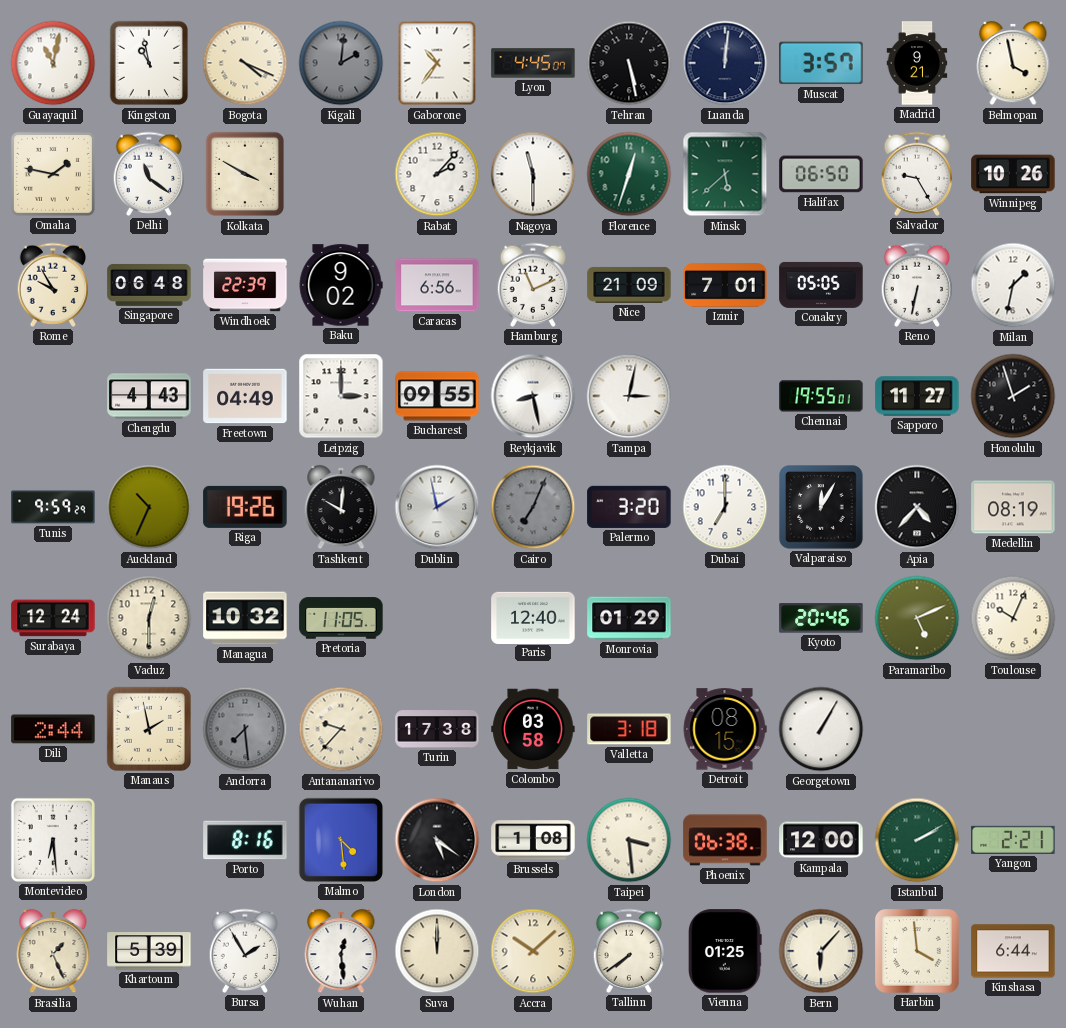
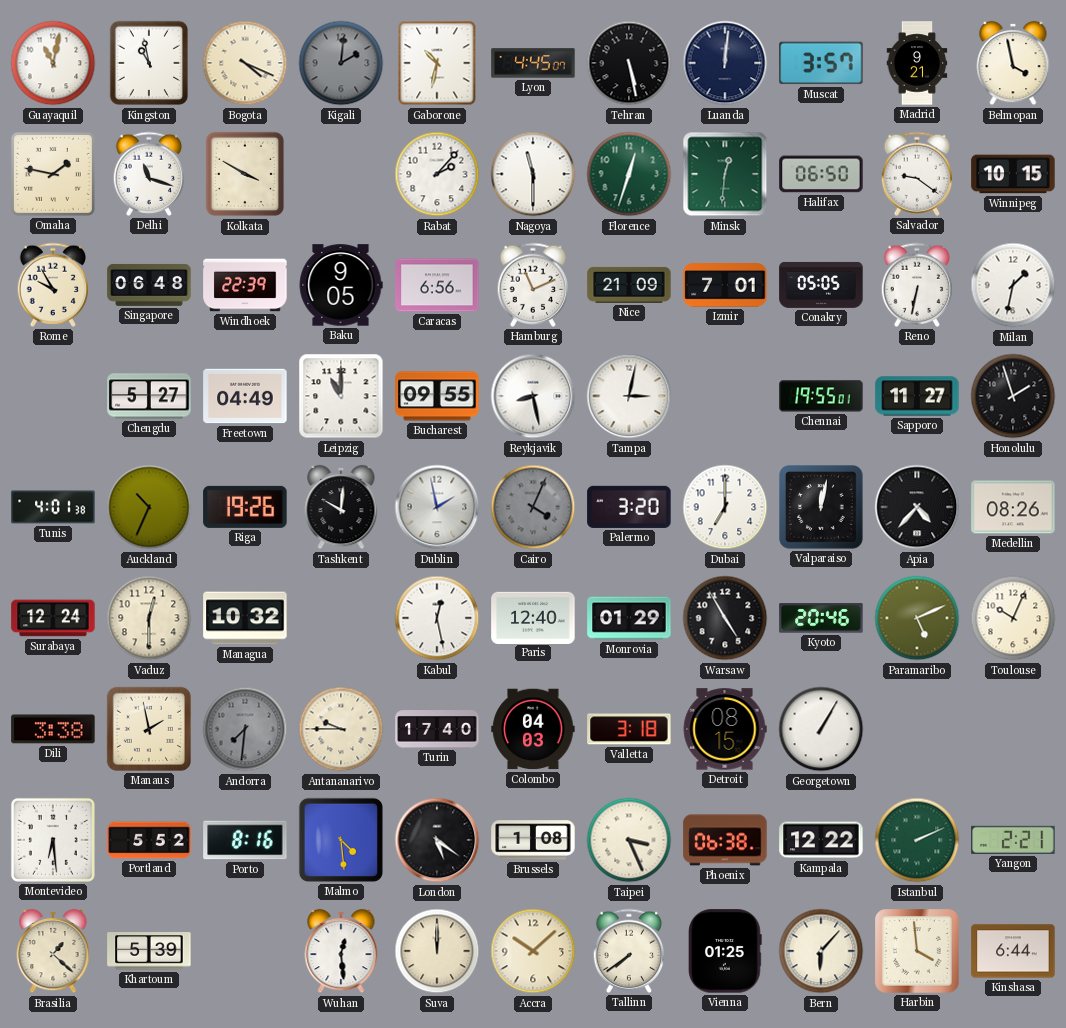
Gaborone: 10:36 -> 10:32 (437, 63)
Delhi: 11:21 -> 11:18 (149, 174)
Minsk: 5:38 -> 12:31 (725, 174)
Salvador: 9:25 -> 9:21 (917, 174)
Winnipeg: 10:26 -> 10:15 (1013, 174)
Baku: 9:02 -> 9:05 (341, 285)
Chengdu: 4:43 -> 5:27 (149, 396)
Leipzig: 3:00 -> 11:00 (341, 396)
Tunis: 9:59 -> 4:01 (53, 507)
Cairo: 7:04 -> 4:04 (533, 507)
Valparaiso: 12:05 -> 12:02 (821, 507)
Medellin: 08:19 -> 08:26 (1013, 507)
Pretoria: 11:05 -> none (341, 618)
Kabul: none -> 12:28 (437, 618)
Warsaw: none -> 4:55 (725, 618)
Dili: 2:44 -> 3:38 (53, 729)
Andorra: 7:29 -> 7:31 (245, 729)
Antananarivo: 9:37 -> 9:45 (341, 729)
Turin: 17:38 -> 17:40 (437, 729)
Colombo: 03:58 -> 04:03 (533, 729)
Portland: none -> 5:52 (149, 840)
Taipei: 3:29 -> 3:26 (629, 840)
Kampala: 12:00 -> 12:22 (821, 840)
Istanbul: 2:10 -> 2:11 (917, 840)
Brasilia: 1:26 -> 1:22 (53, 951)
Bursa: 1:55 -> none (245, 951)
